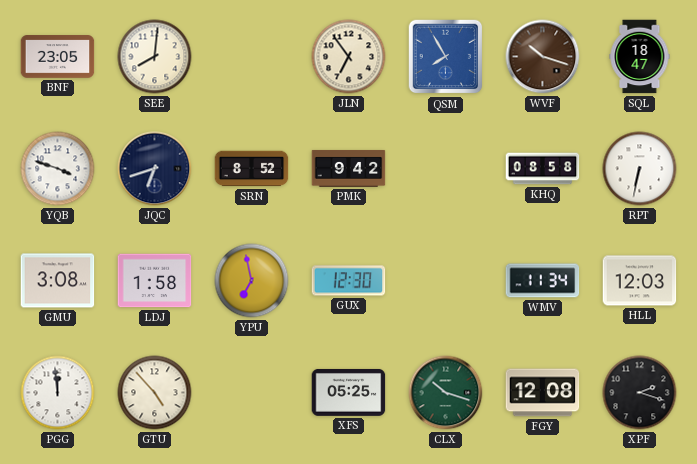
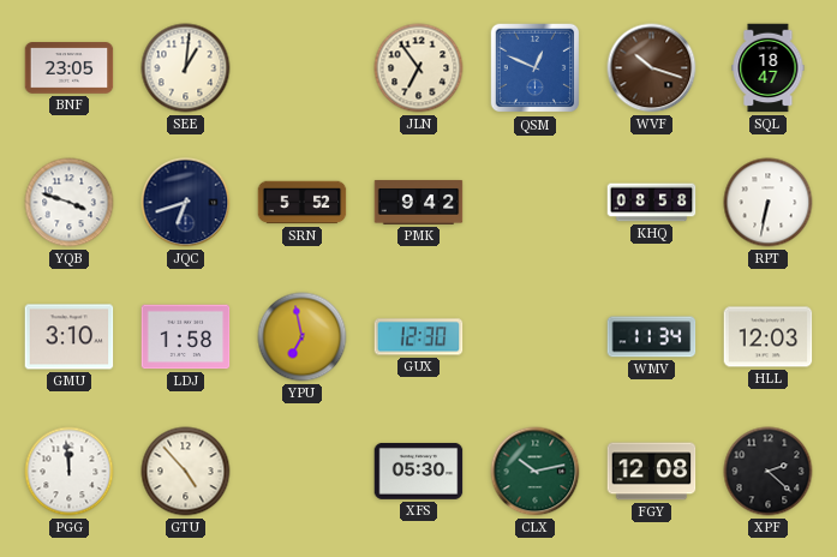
SEE: 8:01 -> 1:01 (186, 68)
QSM: 7:55 -> 12:49 (536, 68)
SRN: 8:52 -> 5:52 (303, 203)
GMU: 3:08 -> 3:10 (70, 337)
XFS: 05:25 -> 05:30 (419, 471)
CLX: 10:18 -> 10:13 (536, 472)
XPF: 2:18 -> 2:22 (769, 472)
